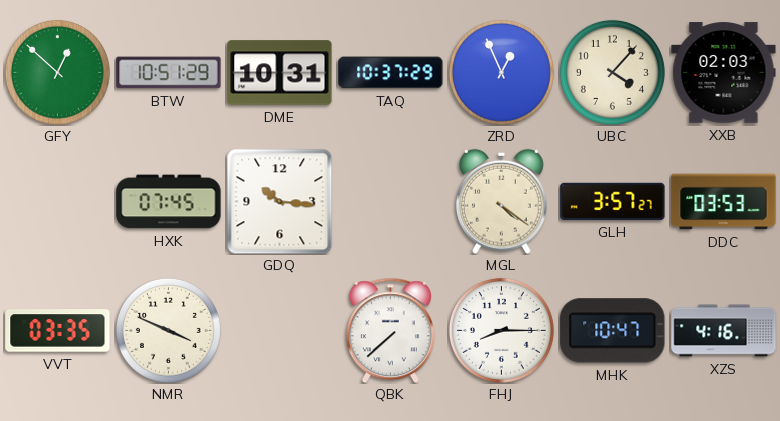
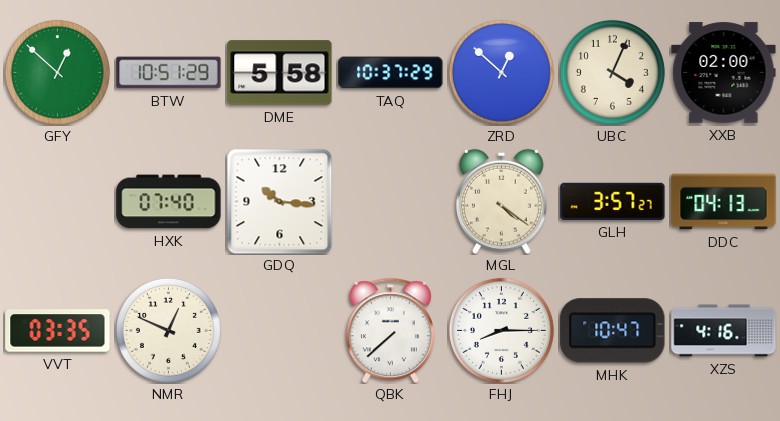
DME: 10:31 -> 5:58 (280, 73)
ZRD: 12:56 -> 12:52 (501, 72)
UBC: 4:07 -> 4:04 (612, 72)
XXB: 02:03 -> 02:00 (724, 73)
HXK: 07:45 -> 07:40 (169, 202)
DDC: 03:53 -> 04:13 (724, 202)
NMR: 3:49 -> 12:49 (168, 330)
